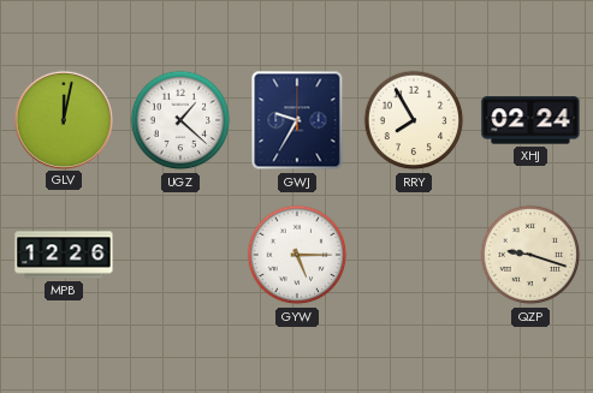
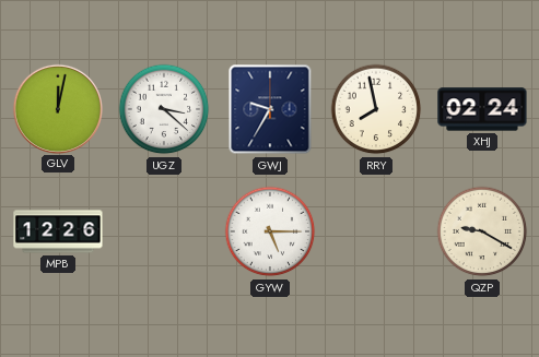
UGZ: 1:22 -> 3:22 (164, 109)
RRY: 7:55 -> 7:58 (376, 109)
QZP: 9:18 -> 9:20 (482, 231)
